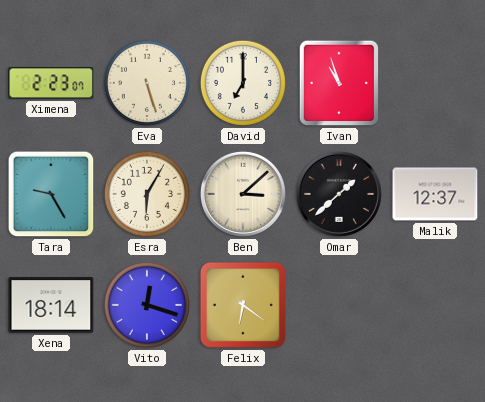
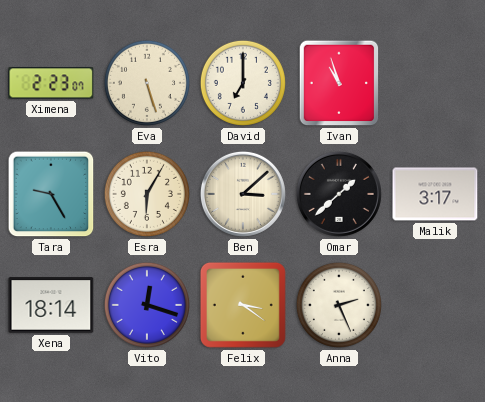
Malik: 12:37 -> 3:17 (435, 194)
Felix: 6:21 -> 3:21 (243, 305)
Anna: none -> 2:26 (339, 305)
